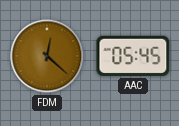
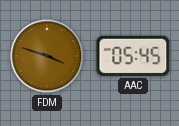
FDM: 12:22 -> 3:48 (47, 56)
